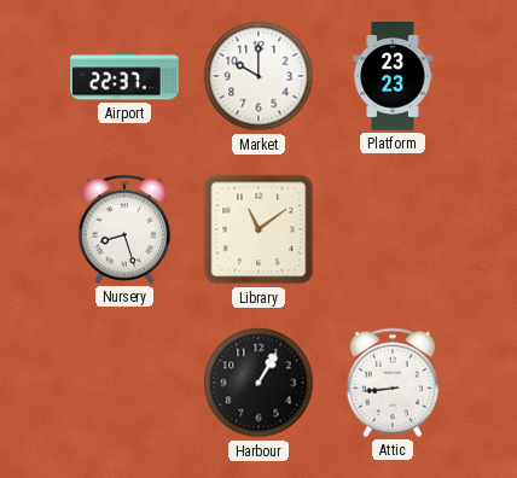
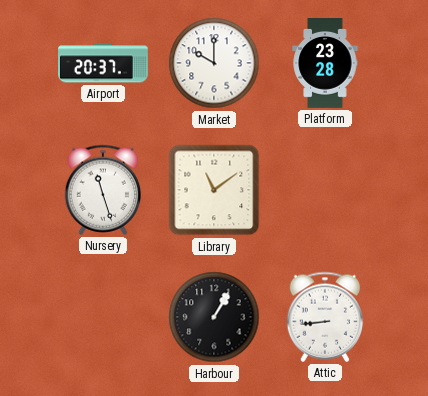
Airport: 22:37 -> 20:37 (104, 63)
Platform: 23:23 -> 23:28 (325, 64)
Nursery: 8:27 -> 11:27 (103, 190)
